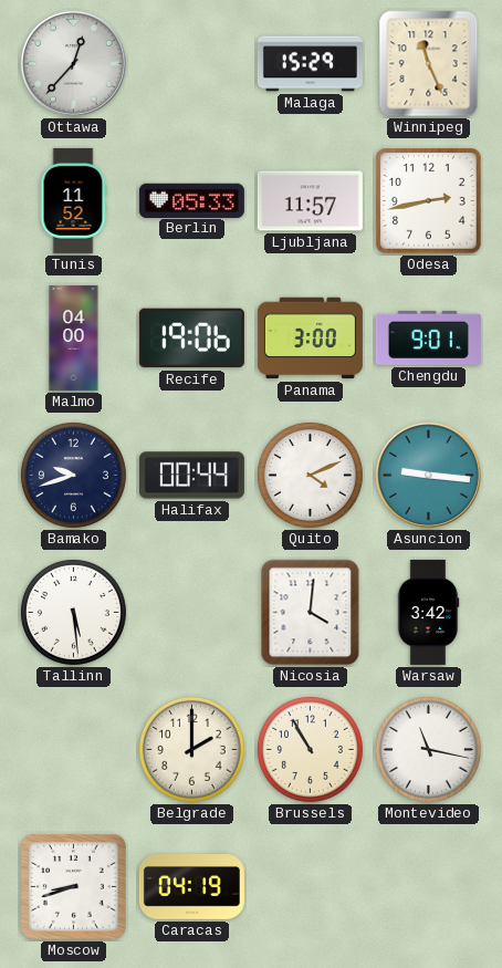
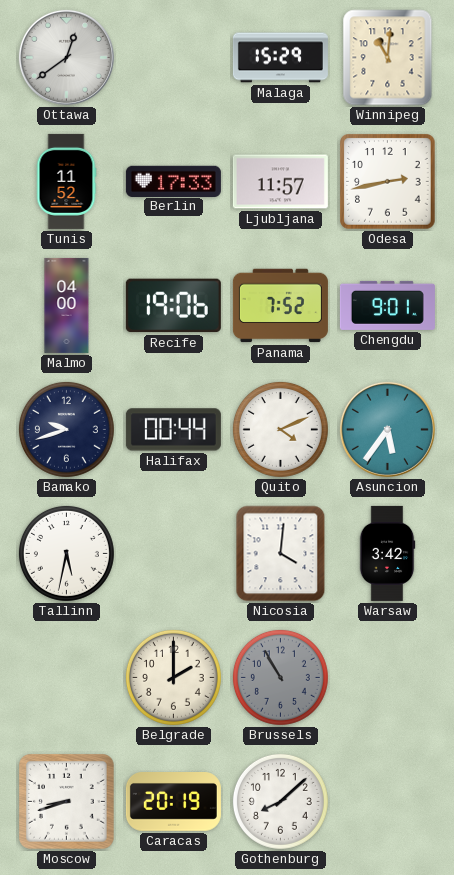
Ottawa: 12:37 -> 12:39 (66, 57)
Winnipeg: 11:26 -> 11:01 (388, 58)
Berlin: 05:33 -> 17:33 (173, 181)
Panama: 3:00 -> 7:52 (280, 306)
Asuncion: 9:16 -> 5:36 (387, 429)
Tallinn: 5:29 -> 5:32 (66, 553)
Brussels dial: cream -> grey (280, 677)
Montevideo: 11:17 -> none (428, 749)
Caracas: 04:19 -> 20:19 (173, 802)
Gothenburg: none -> 8:08 (280, 801)
